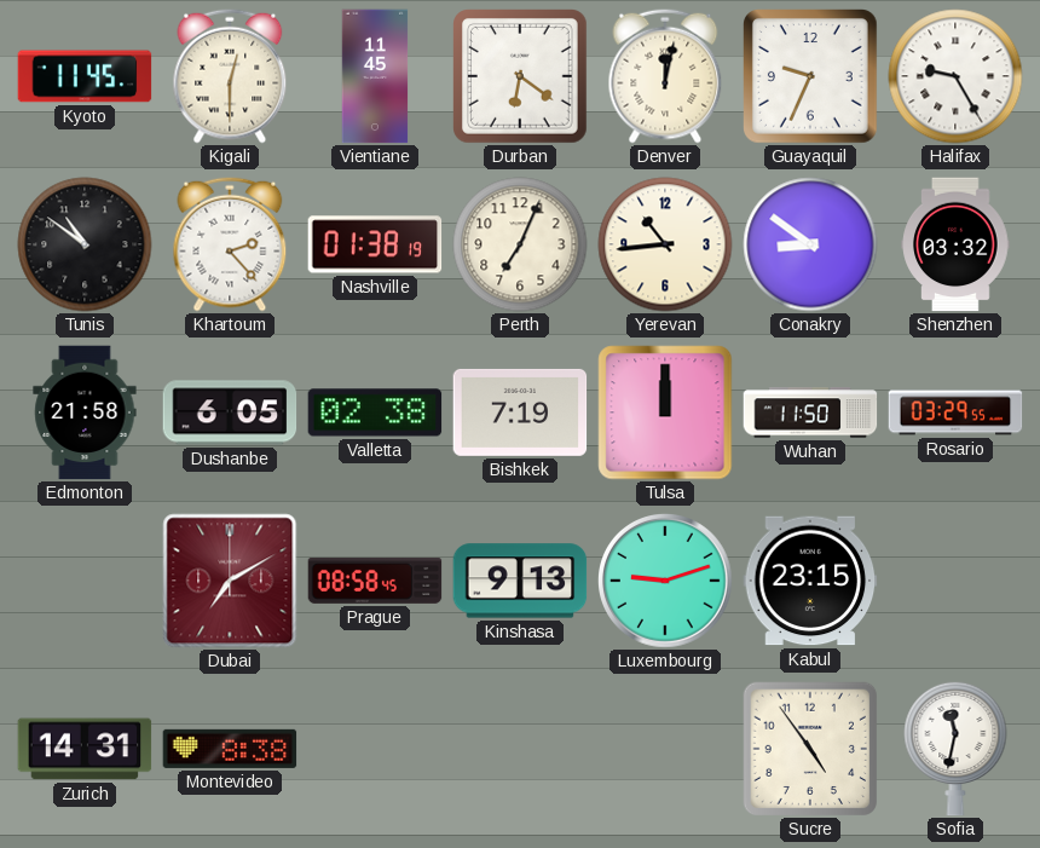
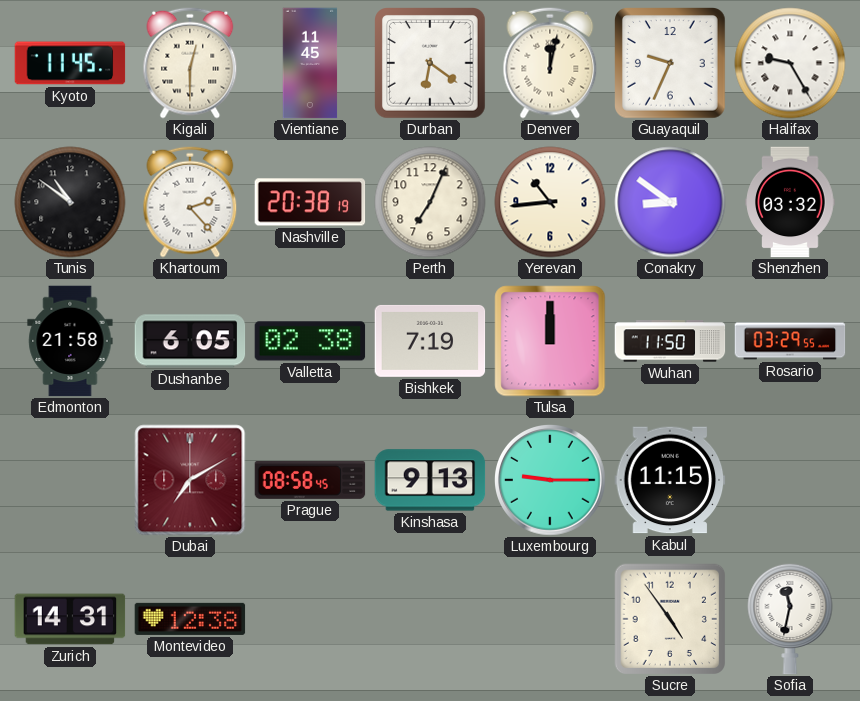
Nashville: 01:38 -> 20:38 (310, 202)
Luxembourg: 9:12 -> 9:15 (550, 480)
Kabul: 23:15 -> 11:15 (670, 480)
Montevideo: 8:38 -> 12:38 (190, 619)
